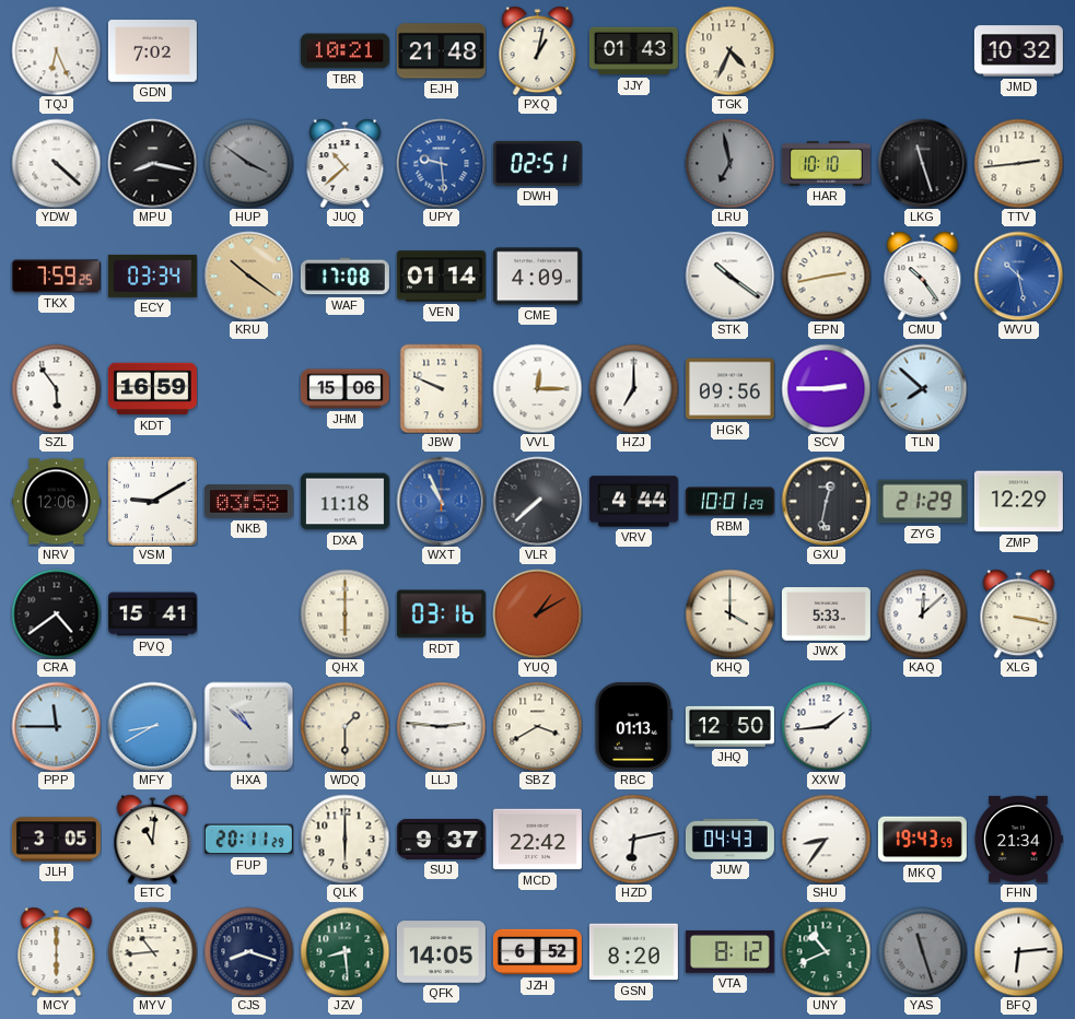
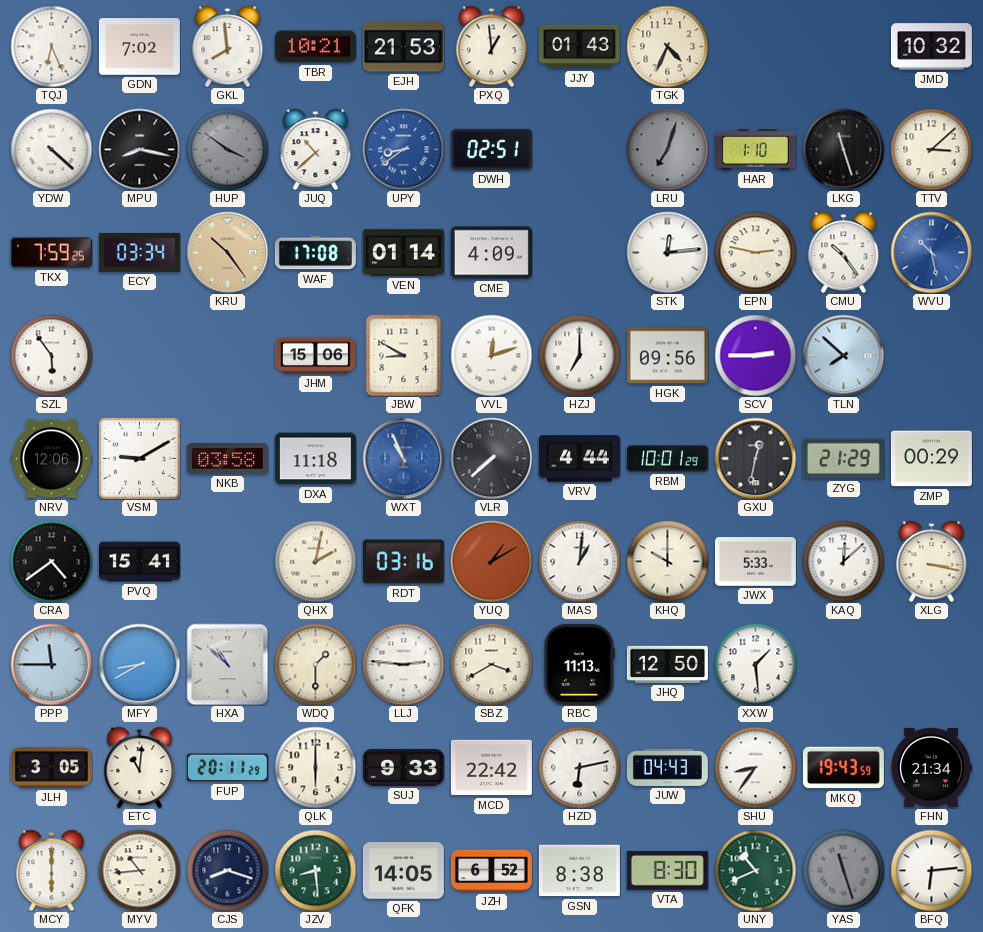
GKL: none -> 7:59 (228, 46)
EJH: 21:48 -> 21:53 (403, 47)
PXQ: 1:02 -> 12:59 (492, 46)
UPY: 9:29 -> 8:39 (403, 149)
LRU: 6:58 -> 7:03 (667, 149)
HAR: 10:10 -> 1:10 (755, 150)
TTV: 2:44 -> 3:08 (931, 149)
KRU: 10:21 -> 10:24 (227, 252)
STK: 10:21 -> 12:14 (667, 252)
EPN: 2:43 -> 2:47 (755, 252)
KDT: 16:59 -> none (152, 389)
JBW: 9:49 -> 8:50 (404, 355)
VVL: 12:15 -> 12:12 (491, 355)
ZMP: 12:29 -> 00:29 (931, 459)
QHX: 6:00 -> 2:02 (315, 561)
MAS: none -> 1:01 (579, 561)
KHQ: 4:00 -> 10:00 (667, 561)
RBC: 01:13 -> 11:13 (580, 664)
XXW: 1:44 -> 1:29 (755, 664)
SUJ: 9:37 -> 9:33 (403, 767)
GSN: 8:20 -> 8:38 (579, 871)
VTA: 8:12 -> 8:30 (667, 871)
